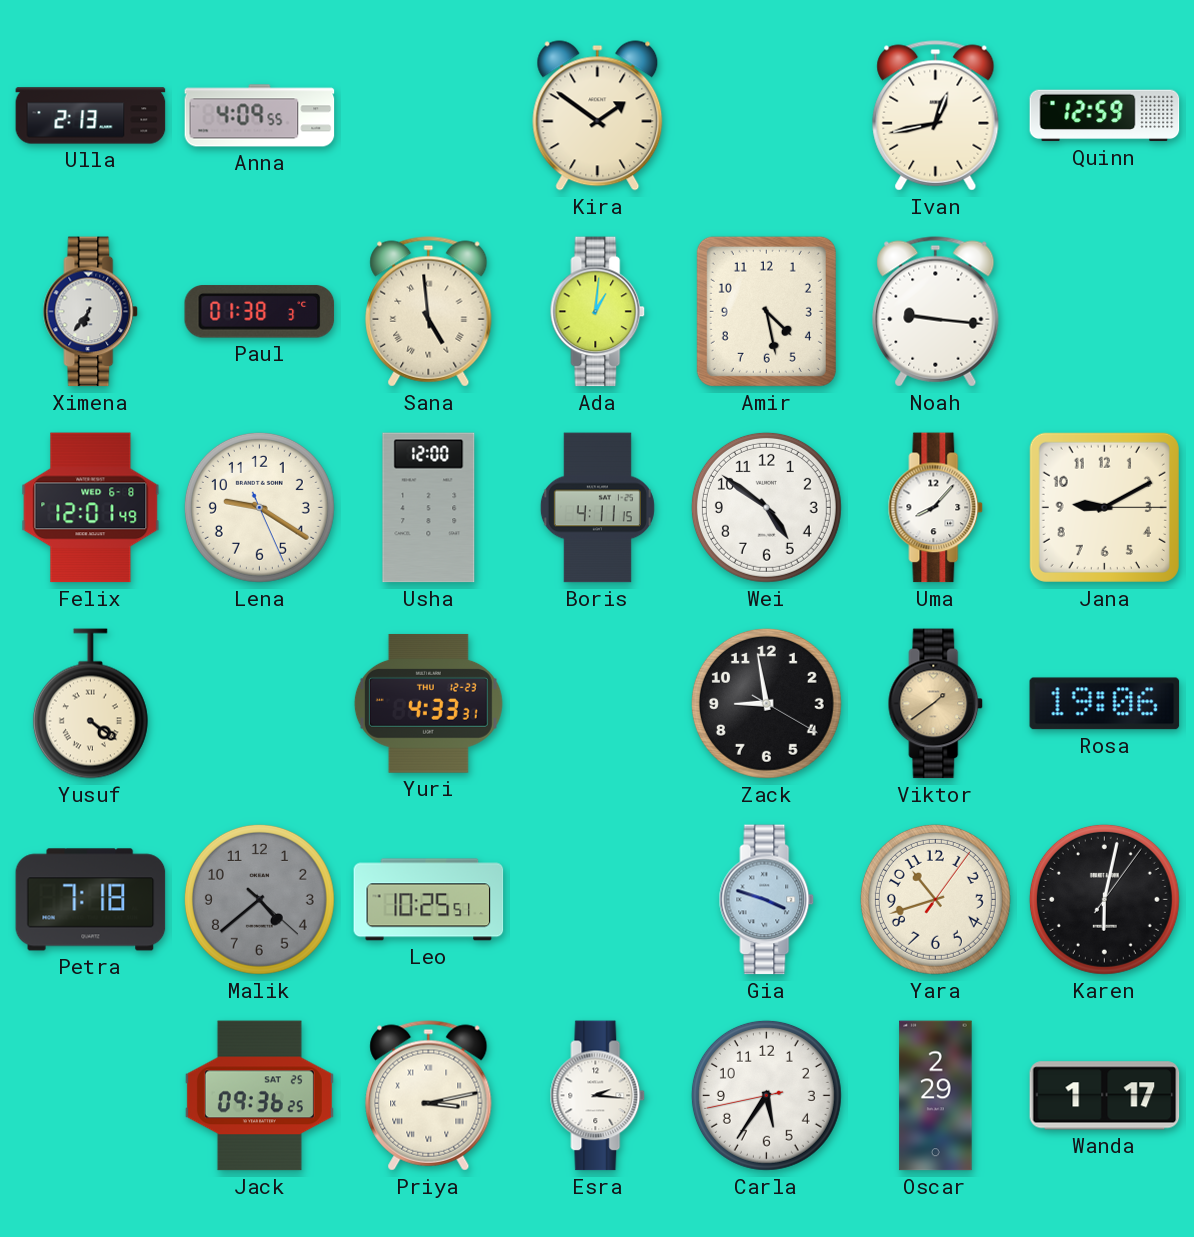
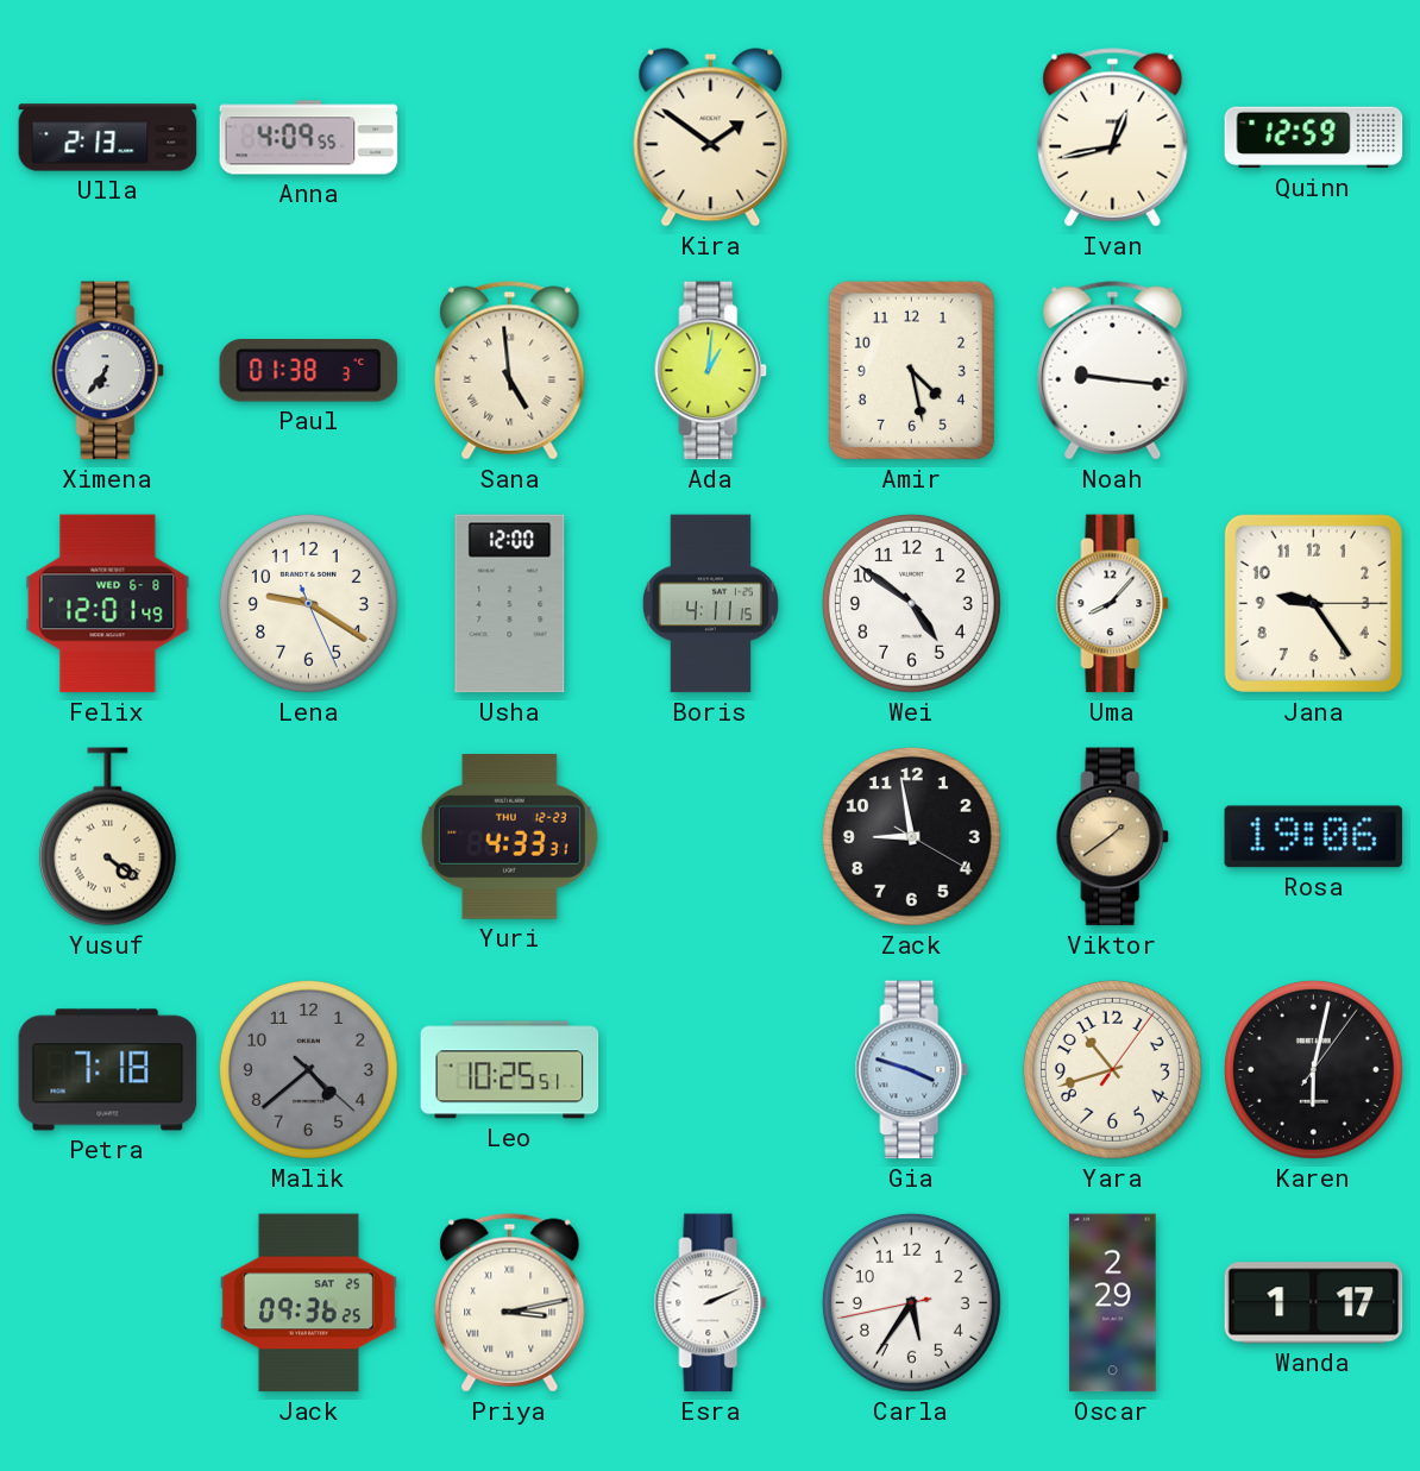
Jana: 9:10 -> 9:24 (1313, 603)
Esra: 2:16 -> 2:11 (711, 1303)
